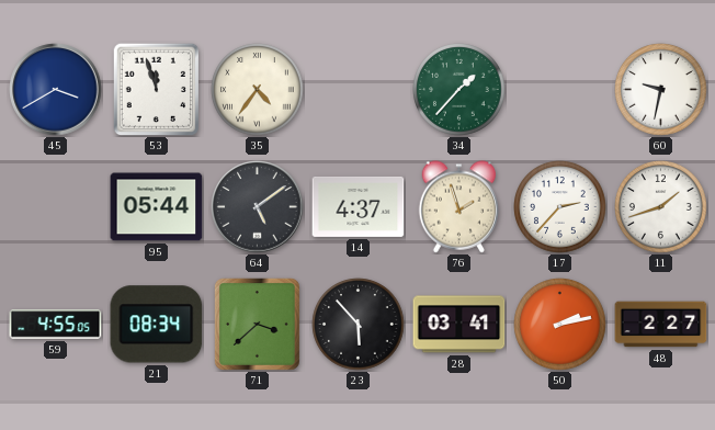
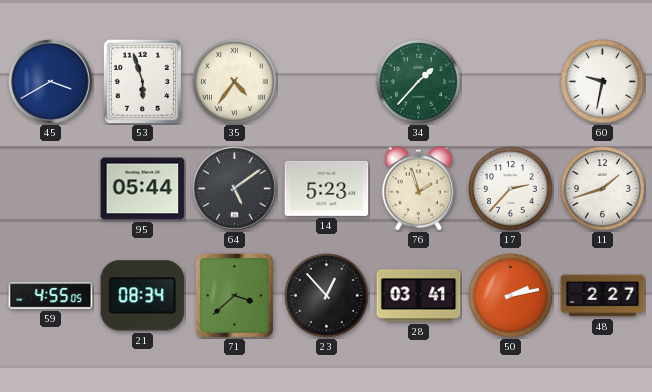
53: 11:57 -> 5:57 (143, 81)
14: 4:37 -> 5:23 (327, 188)
23: 5:53 -> 12:53 (327, 296)
